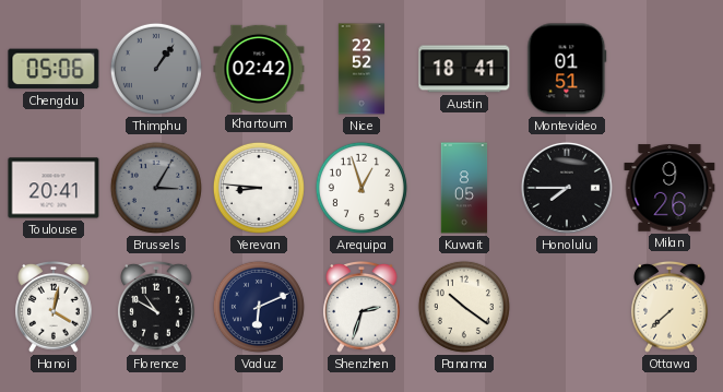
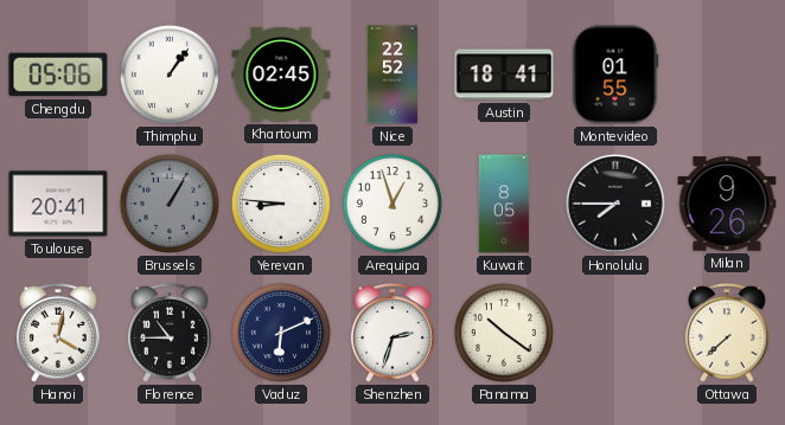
Thimphu dial: grey -> white (170, 75)
Khartoum: 02:42 -> 02:45 (281, 75)
Montevideo: 01:51 -> 01:55 (615, 75)
Brussels: 3:05 -> 1:05 (170, 204)
Florence: 10:50 -> 10:45 (170, 334)
